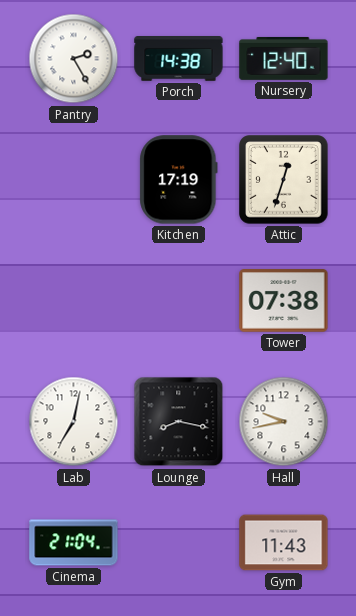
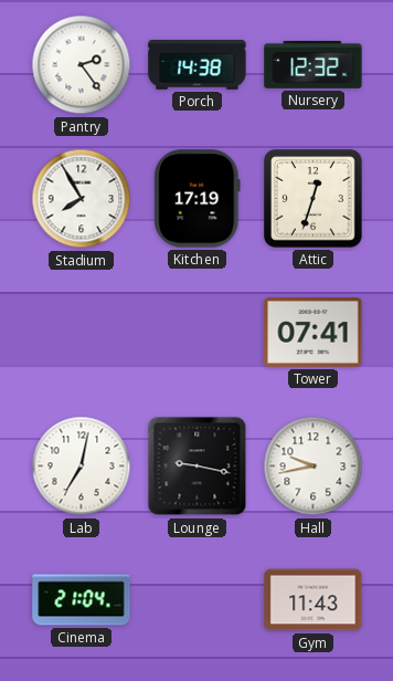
Pantry: 2:25 -> 2:24 (82, 65)
Nursery: 12:40 -> 12:32 (314, 64)
Stadium: none -> 7:55 (82, 199)
Tower: 07:38 -> 07:41 (314, 333)
Lounge: 8:17 -> 9:17 (198, 467)
